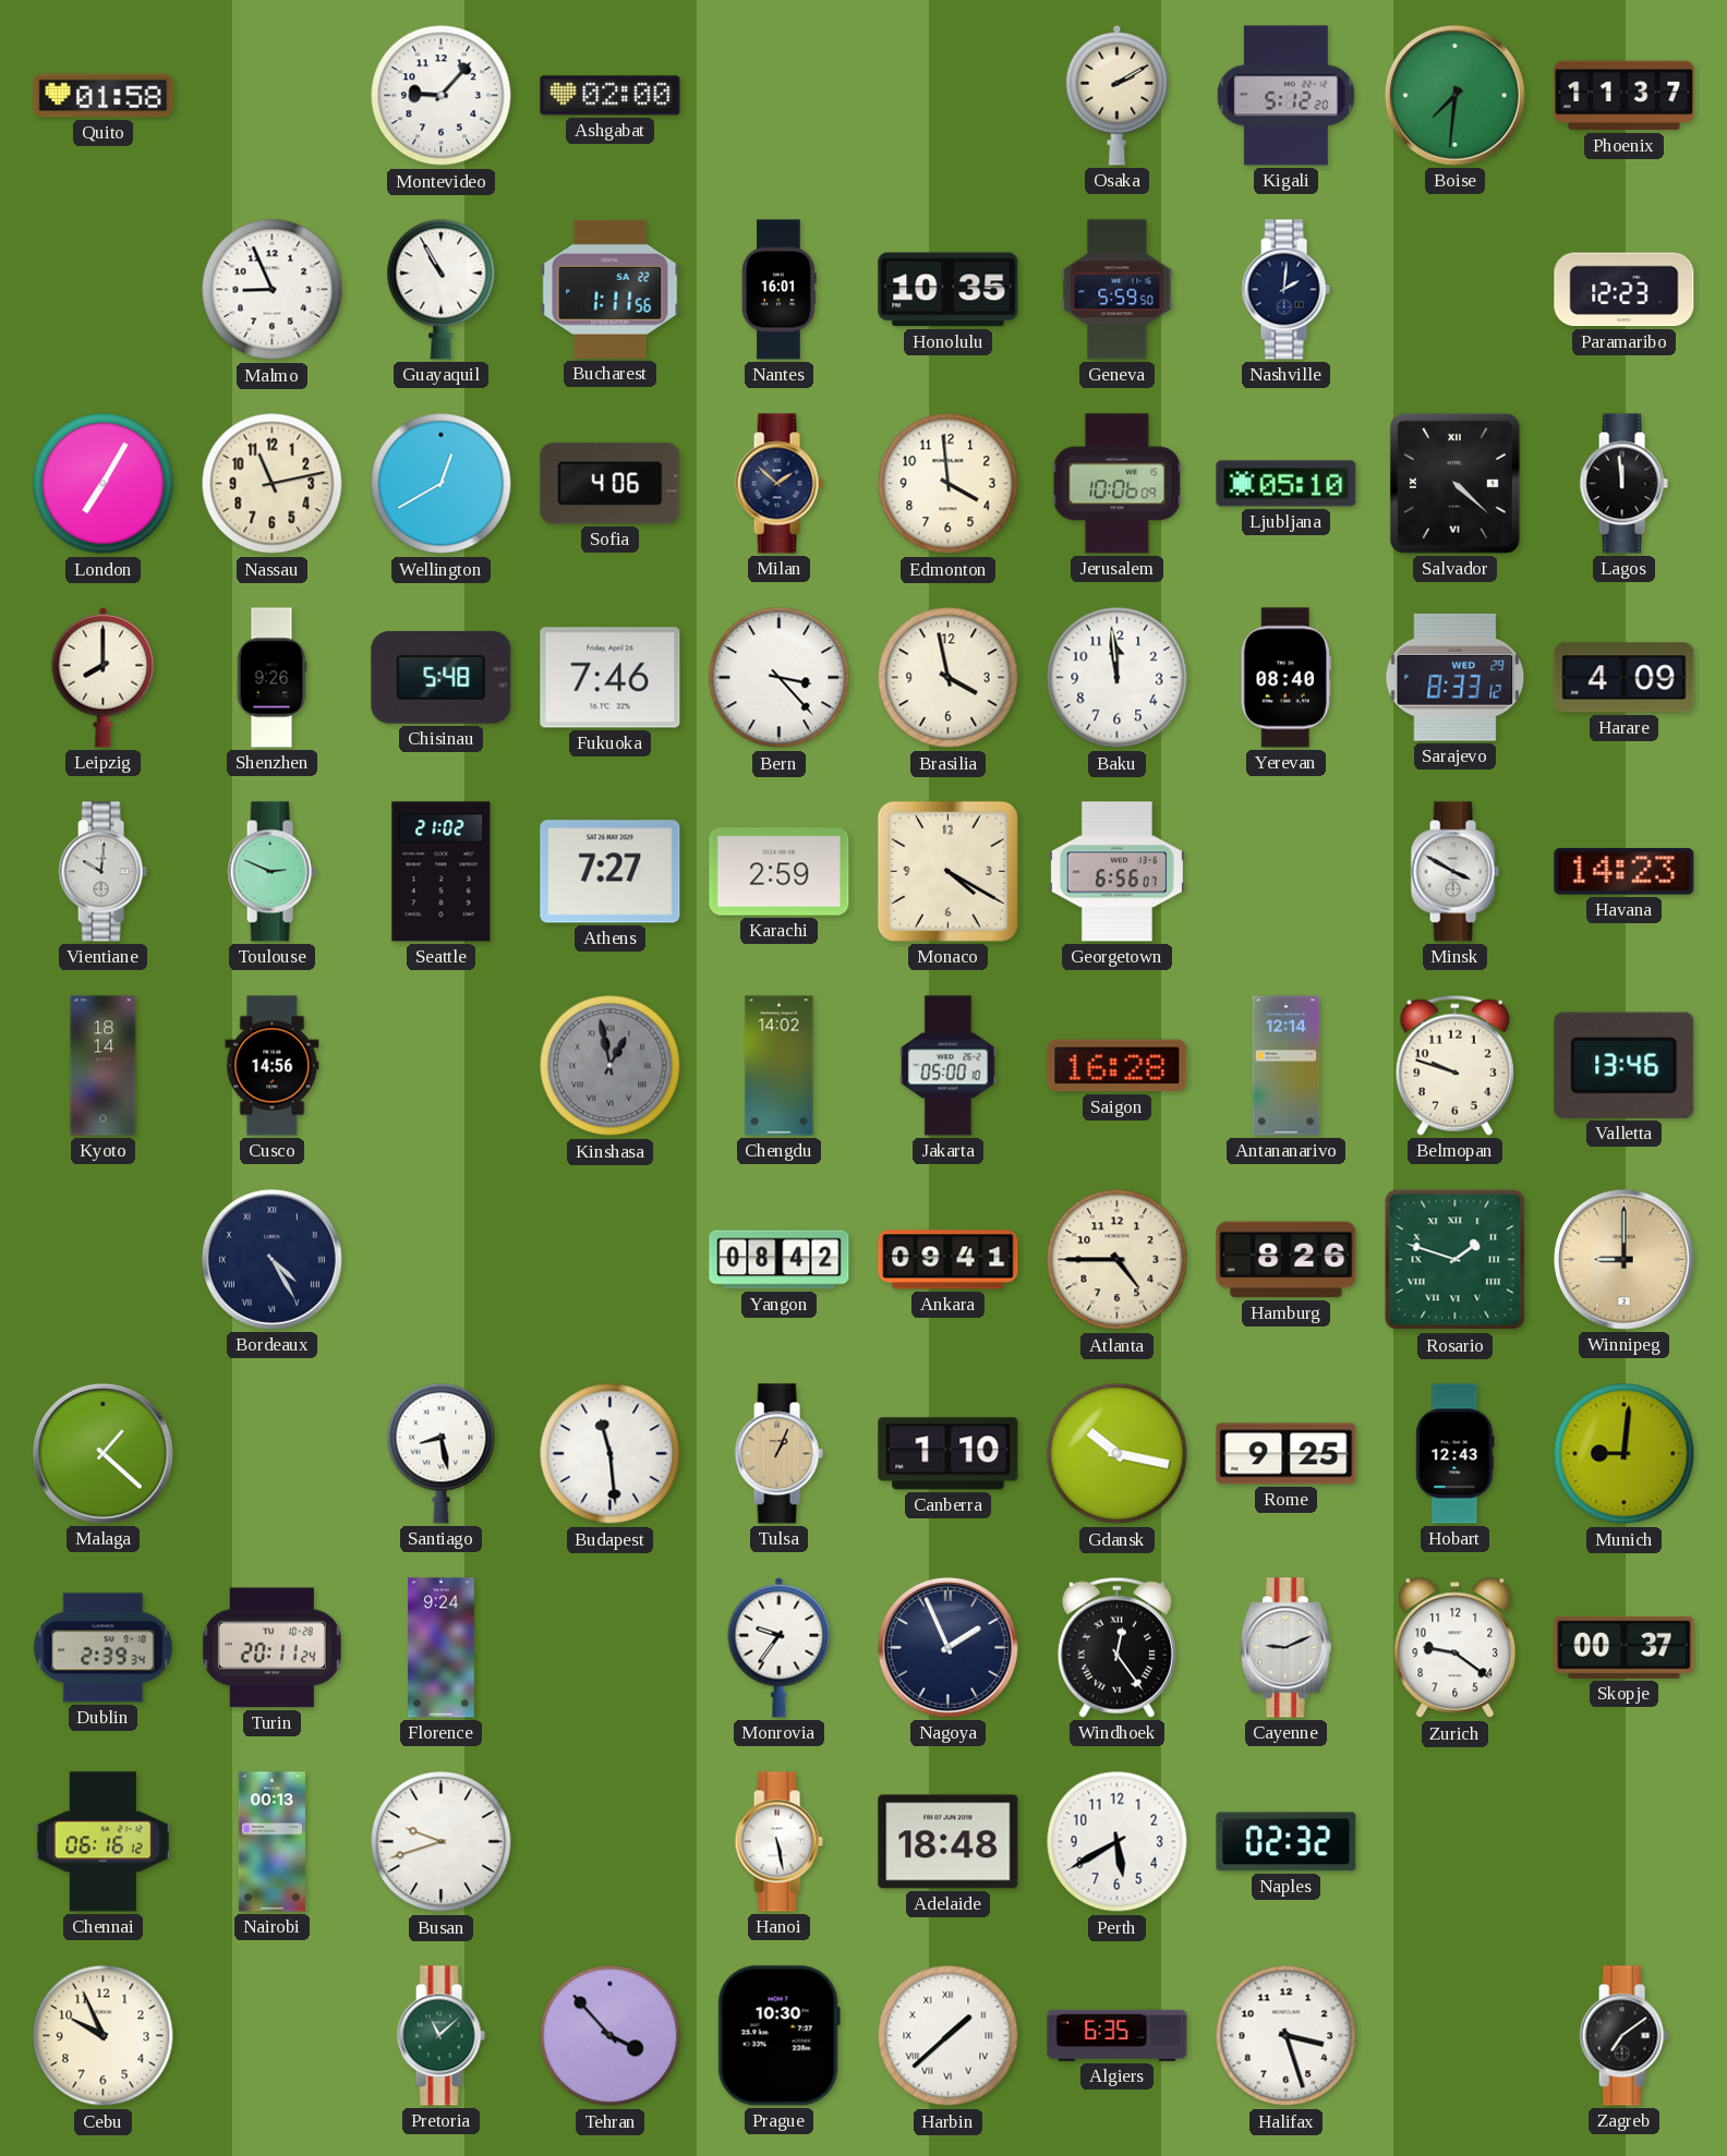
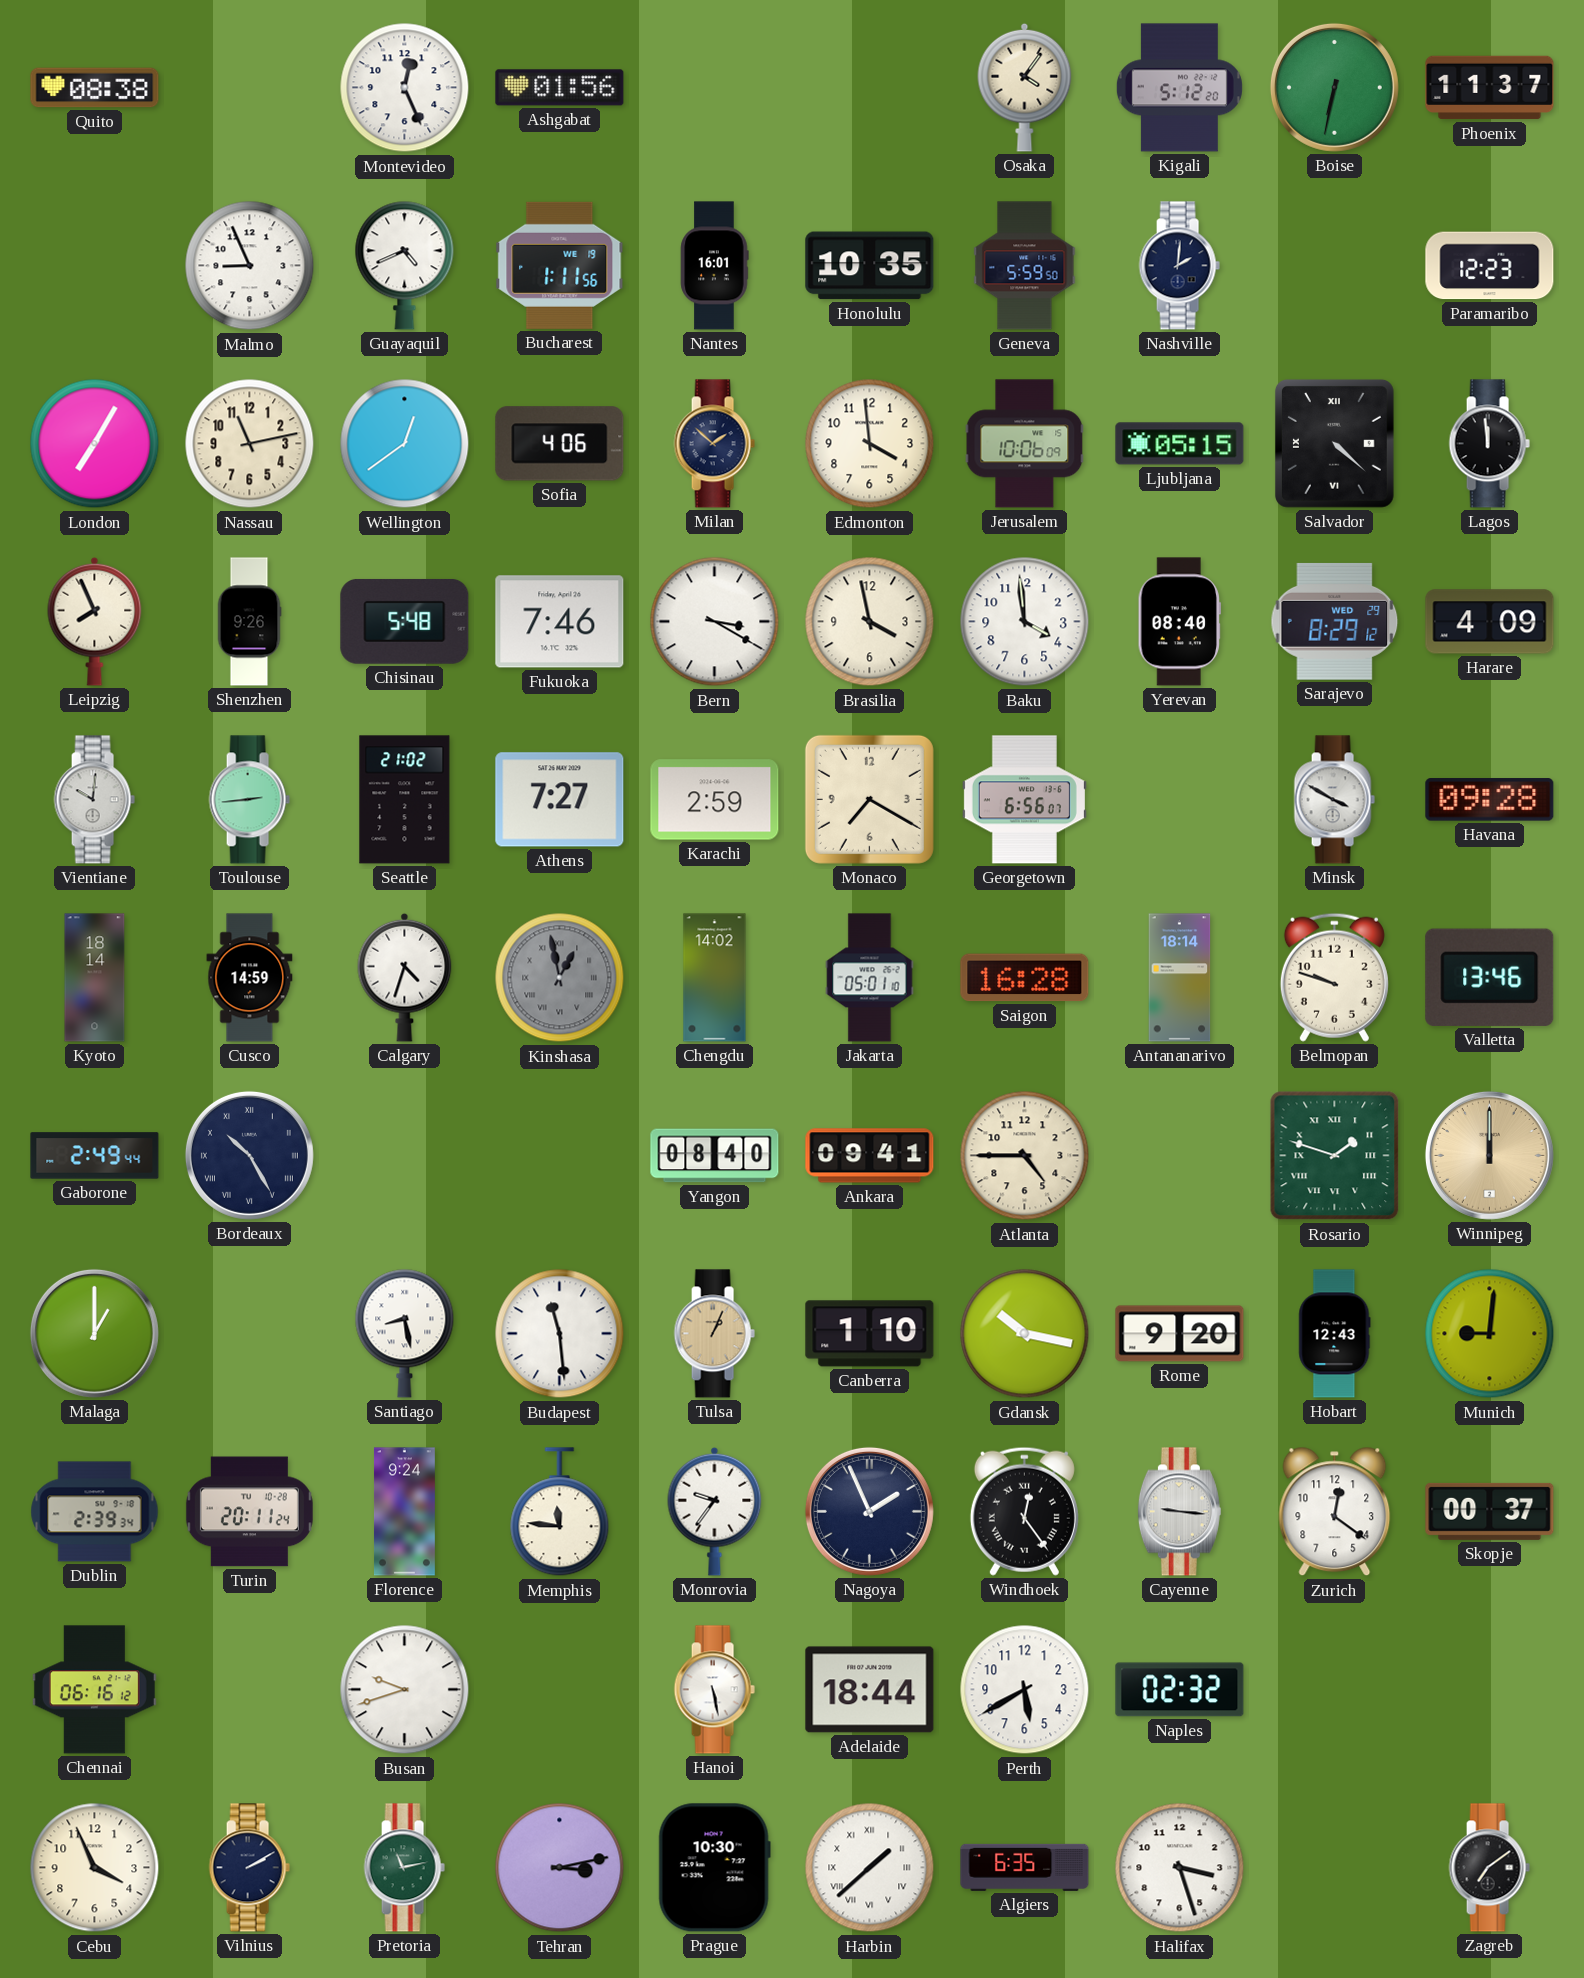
Quito: 01:58 -> 08:38 (95, 88)
Montevideo: 9:07 -> 12:26 (405, 88)
Ashgabat: 02:00 -> 01:56 (560, 88)
Osaka: 2:10 -> 4:06 (1025, 87)
Boise: 7:31 -> 6:32 (1334, 87)
Guayaquil: 10:55 -> 4:41 (405, 265)
Bucharest date: SA 22 -> WE 19 (560, 265)
Wellington: 12:40 -> 12:39 (405, 444)
Ljubljana: 05:10 -> 05:15 (1180, 444)
Leipzig: 8:00 -> 7:56 (95, 621)
Bern: 3:23 -> 3:20 (715, 622)
Baku: 11:59 -> 3:59 (1025, 622)
Sarajevo: 8:33 -> 8:29 (1335, 621)
Toulouse: 2:49 -> 2:44 (249, 800)
Monaco: 4:20 -> 7:20 (869, 799)
Havana: 14:23 -> 09:28 (1490, 800)
Cusco: 14:56 -> 14:59 (250, 978)
Calgary: none -> 4:33 (405, 977)
Jakarta: 05:00 -> 05:01 (870, 978)
Antananarivo: 12:14 -> 18:14 (1180, 978)
Gaborone: none -> 2:49 (95, 1156)
Bordeaux: 4:25 -> 10:25 (249, 1155)
Yangon: 08:42 -> 08:40 (715, 1156)
Hamburg: 8:26 -> none (1287, 1260)
Winnipeg: 9:00 -> 12:00 (1489, 1155)
Malaga: 1:22 -> 1:00 (94, 1333)
Rome: 9:25 -> 9:20 (1180, 1334)
Memphis: none -> 11:46 (560, 1512)
Cayenne: 9:11 -> 9:16 (1179, 1512)
Zurich: 9:21 -> 12:21 (1335, 1512)
Nairobi: 00:13 -> none (271, 1842)
Adelaide: 18:48 -> 18:44 (870, 1690)
Cebu: 9:56 -> 3:56 (95, 1868)
Vilnius: none -> 2:10 (249, 1868)
Pretoria: 11:08 -> 11:13 (404, 1868)
Tehran: 3:53 -> 3:13 (560, 1868)
